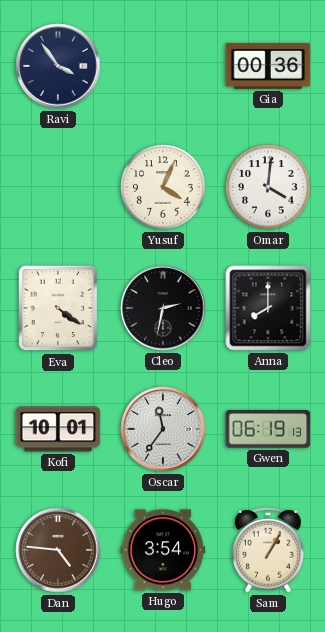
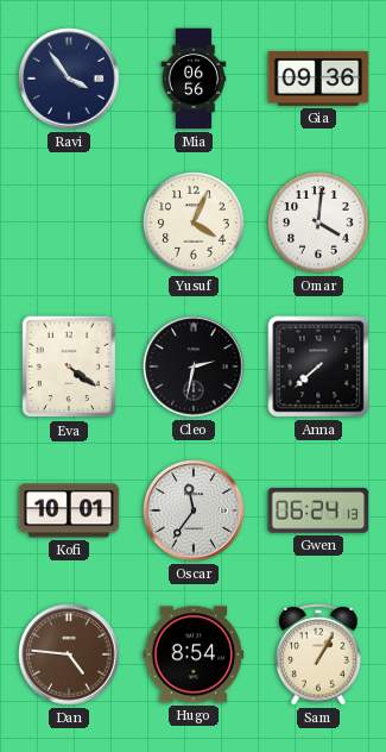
Mia: none -> 06:56 (194, 79)
Gia: 00:36 -> 09:36 (318, 79)
Anna: 8:00 -> 7:38 (318, 366)
Gwen: 06:19 -> 06:24 (318, 512)
Hugo: 3:54 -> 8:54 (194, 654)
